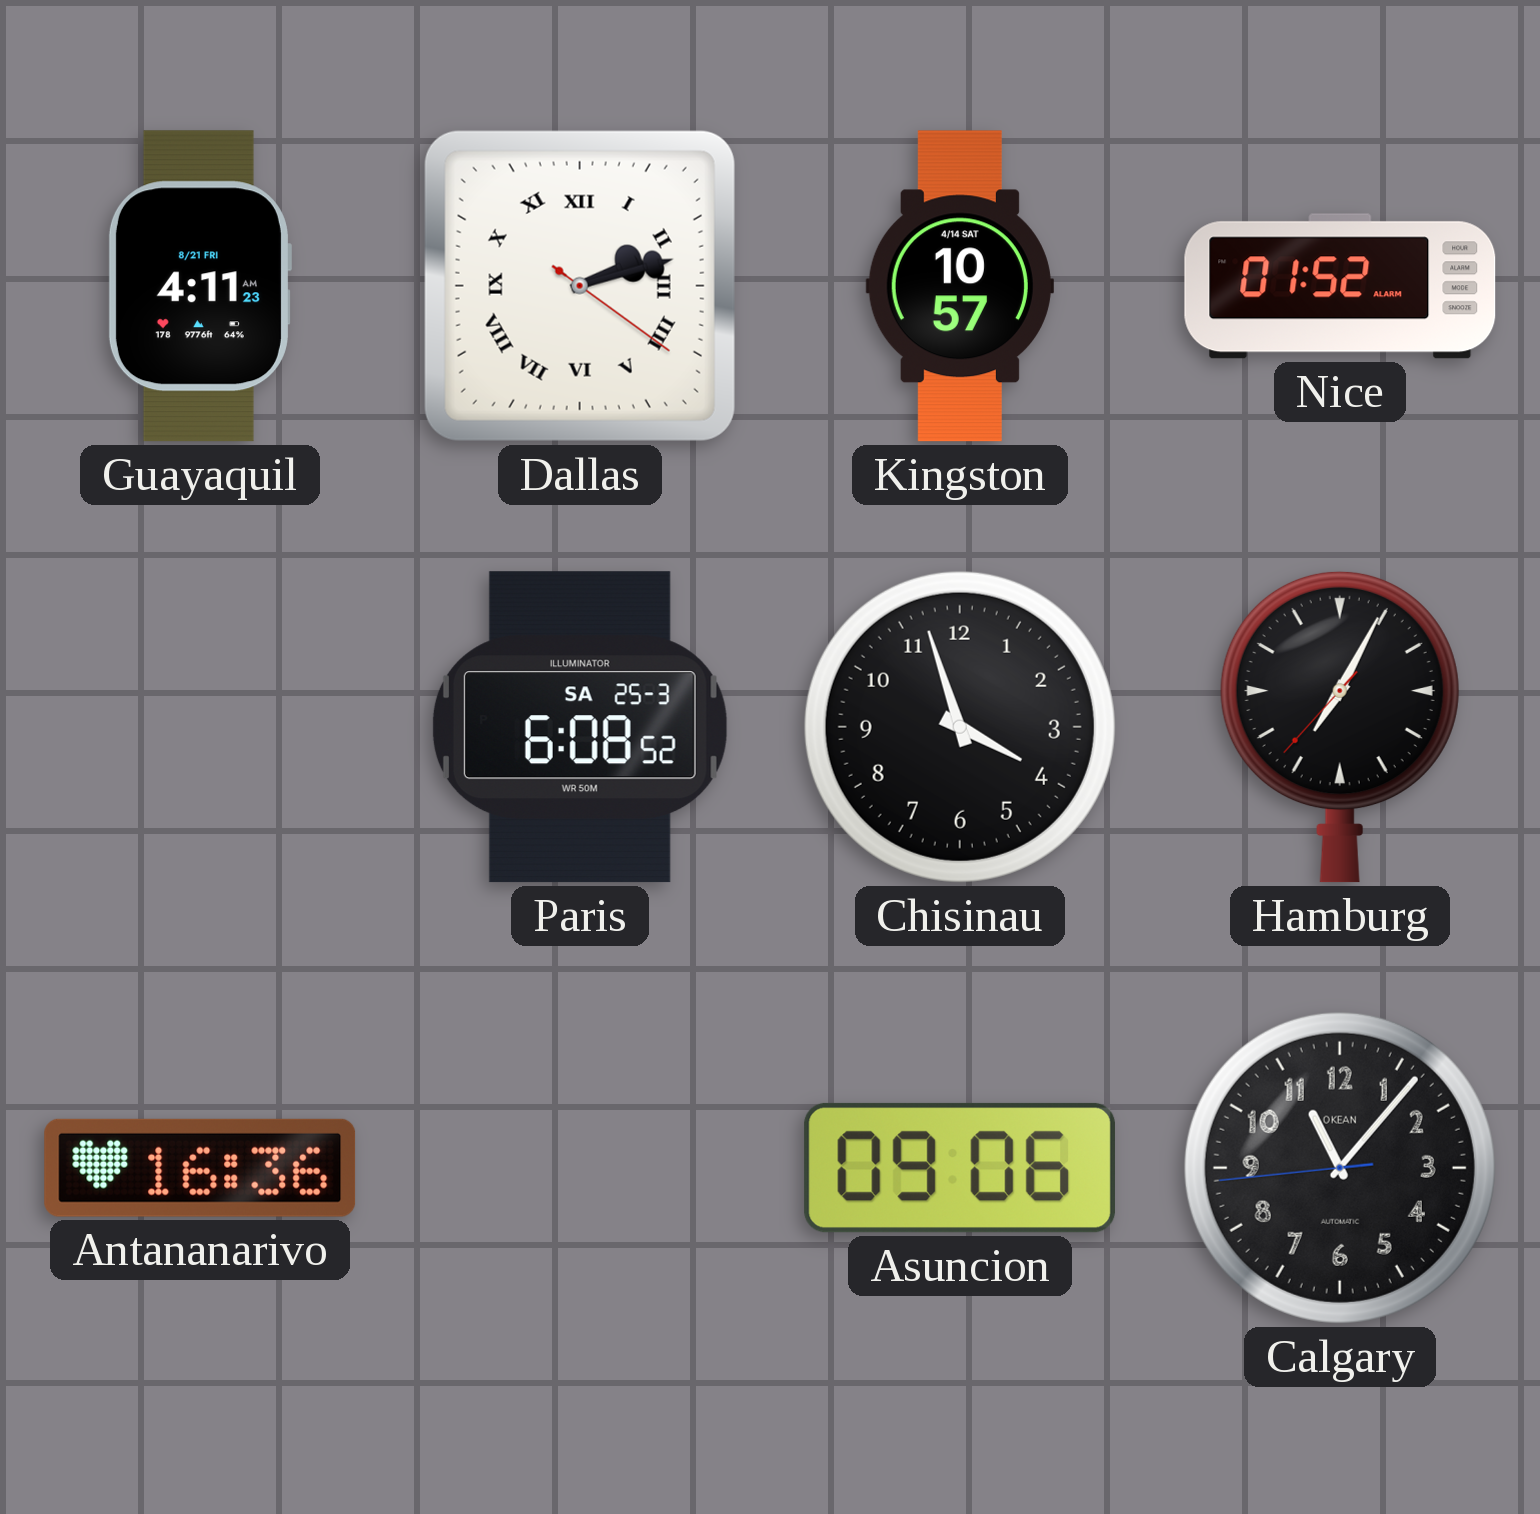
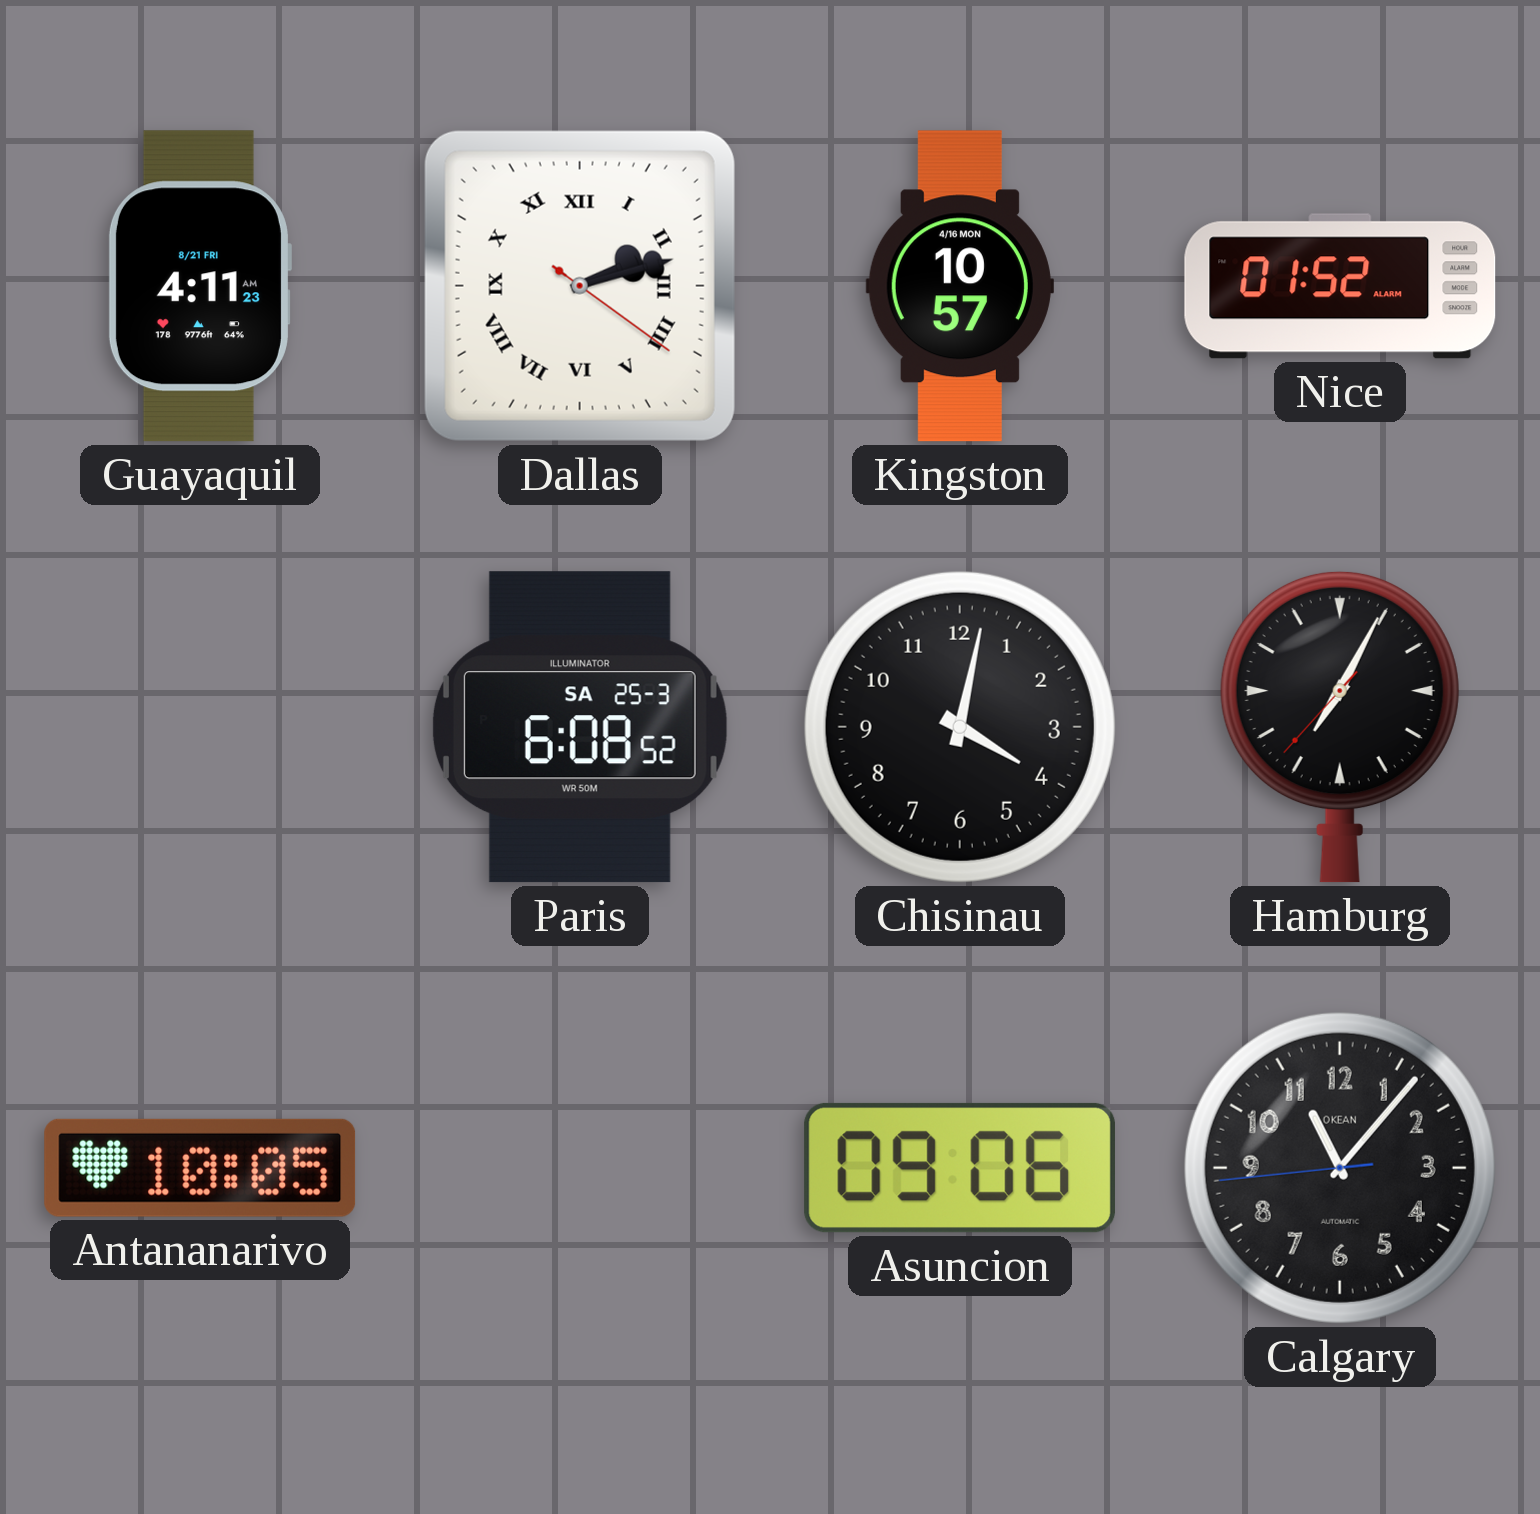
Kingston date: 4/14 SAT -> 4/16 MON (960, 286)
Chisinau: 3:57 -> 4:02 (960, 727)
Antananarivo: 16:36 -> 10:05 (200, 1168)
